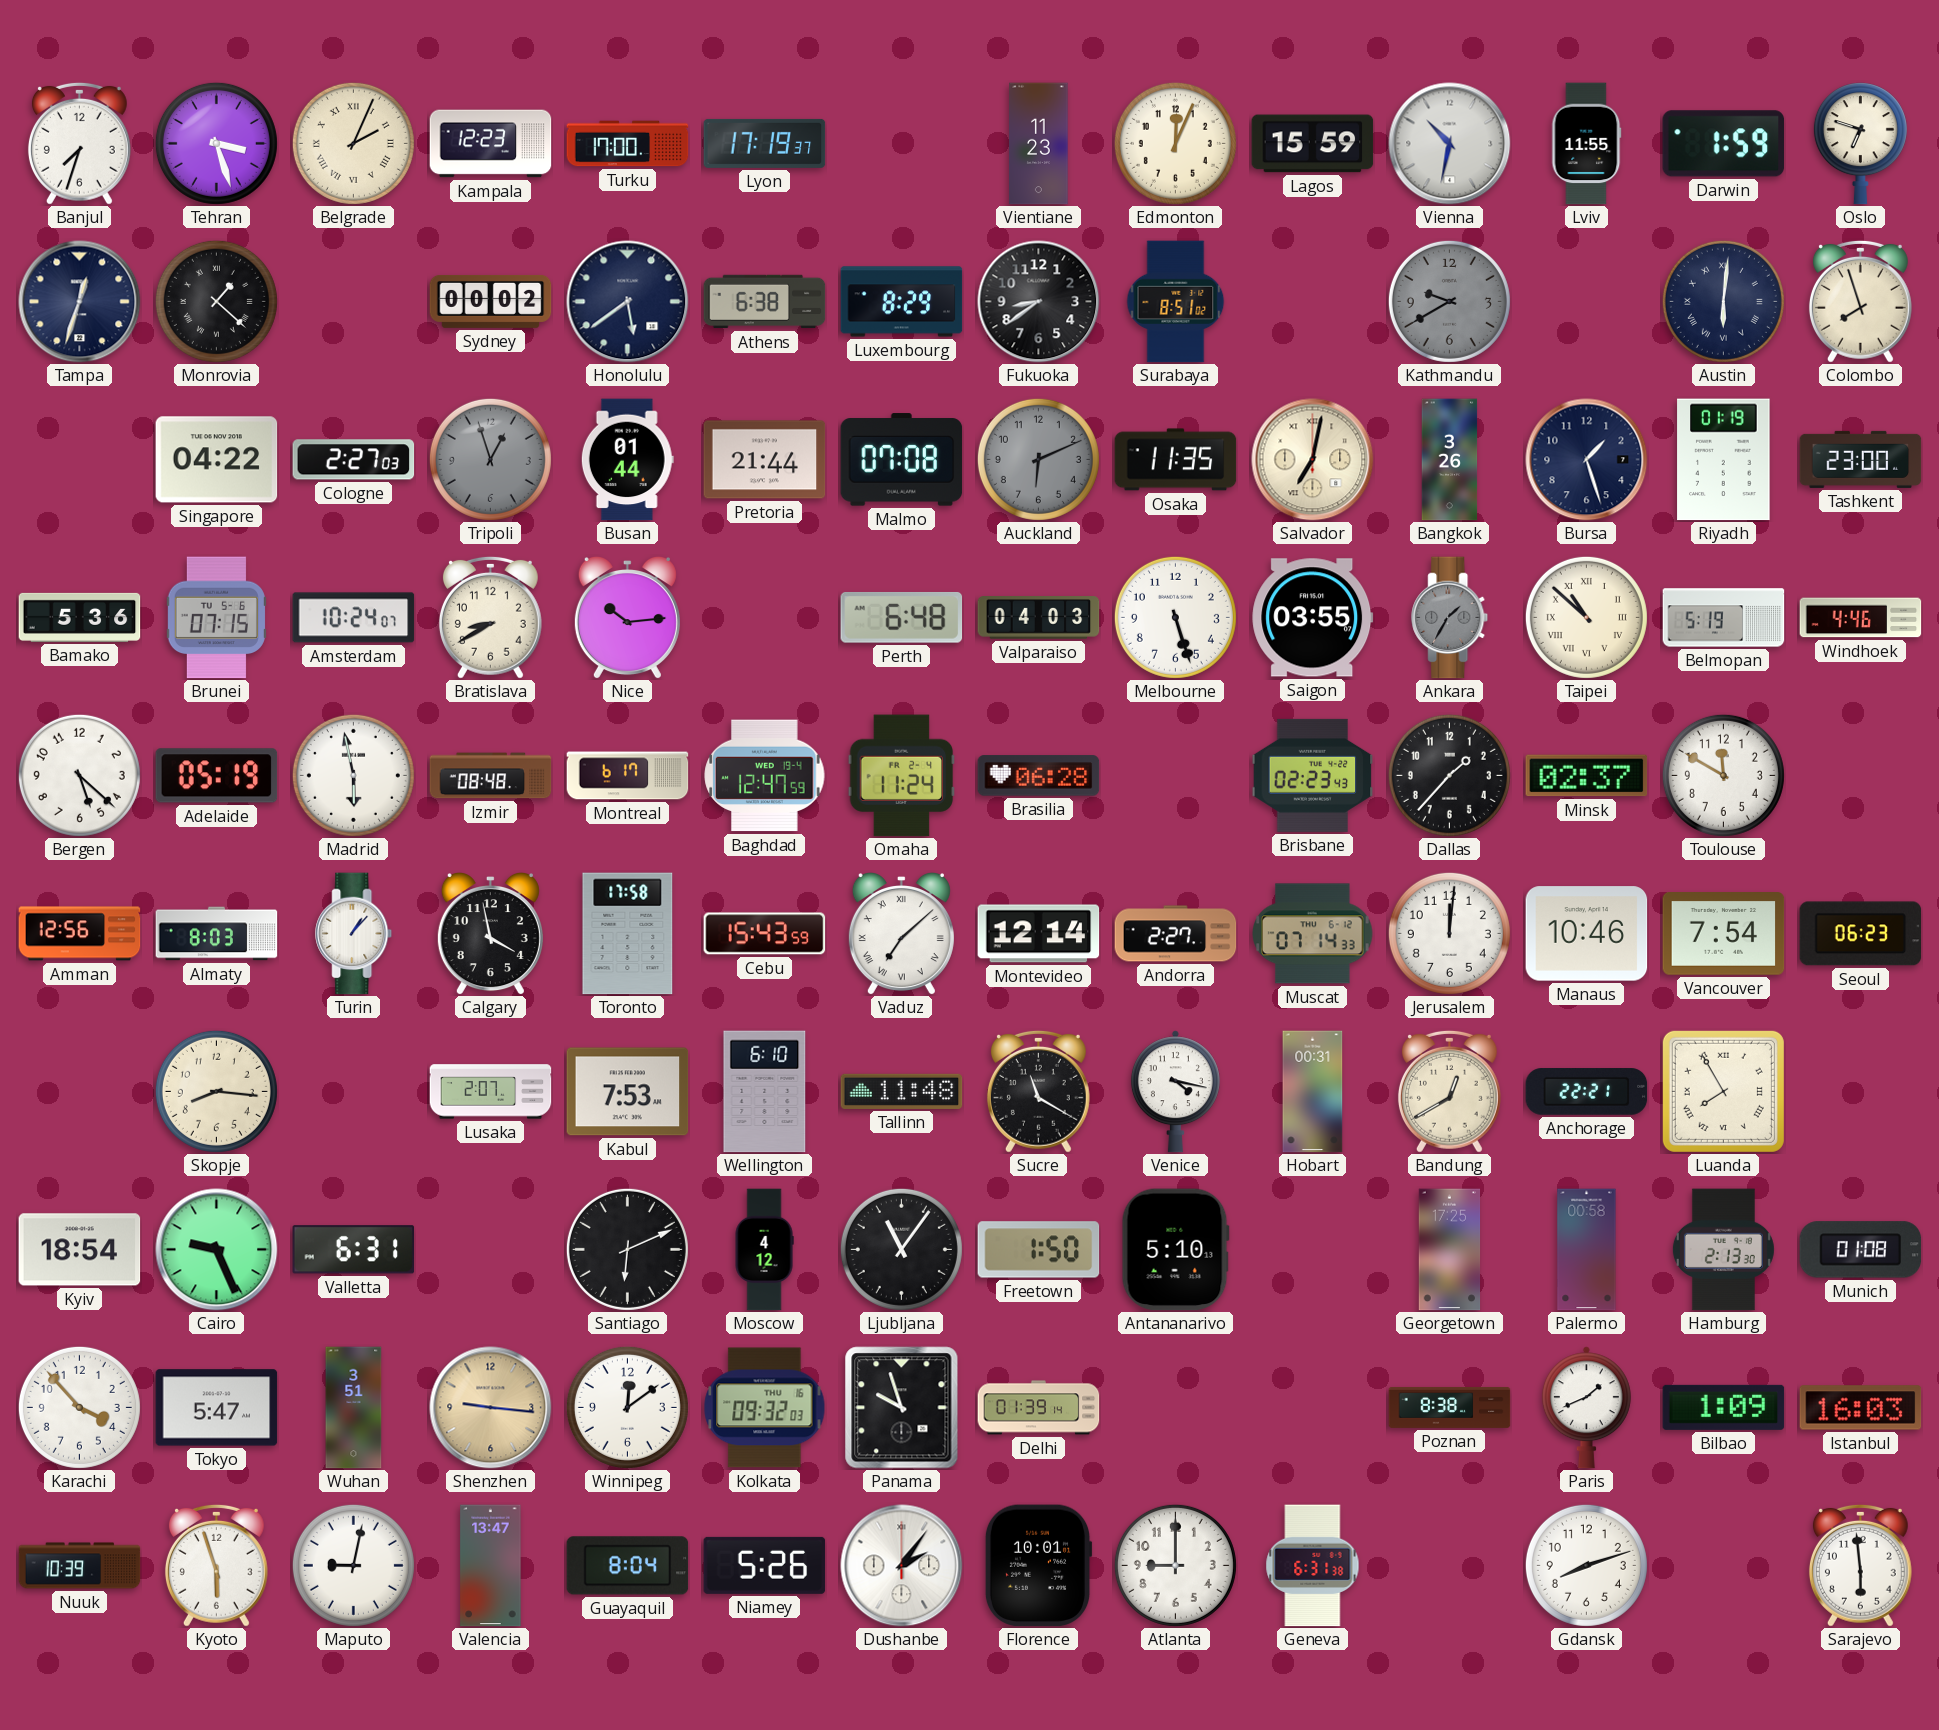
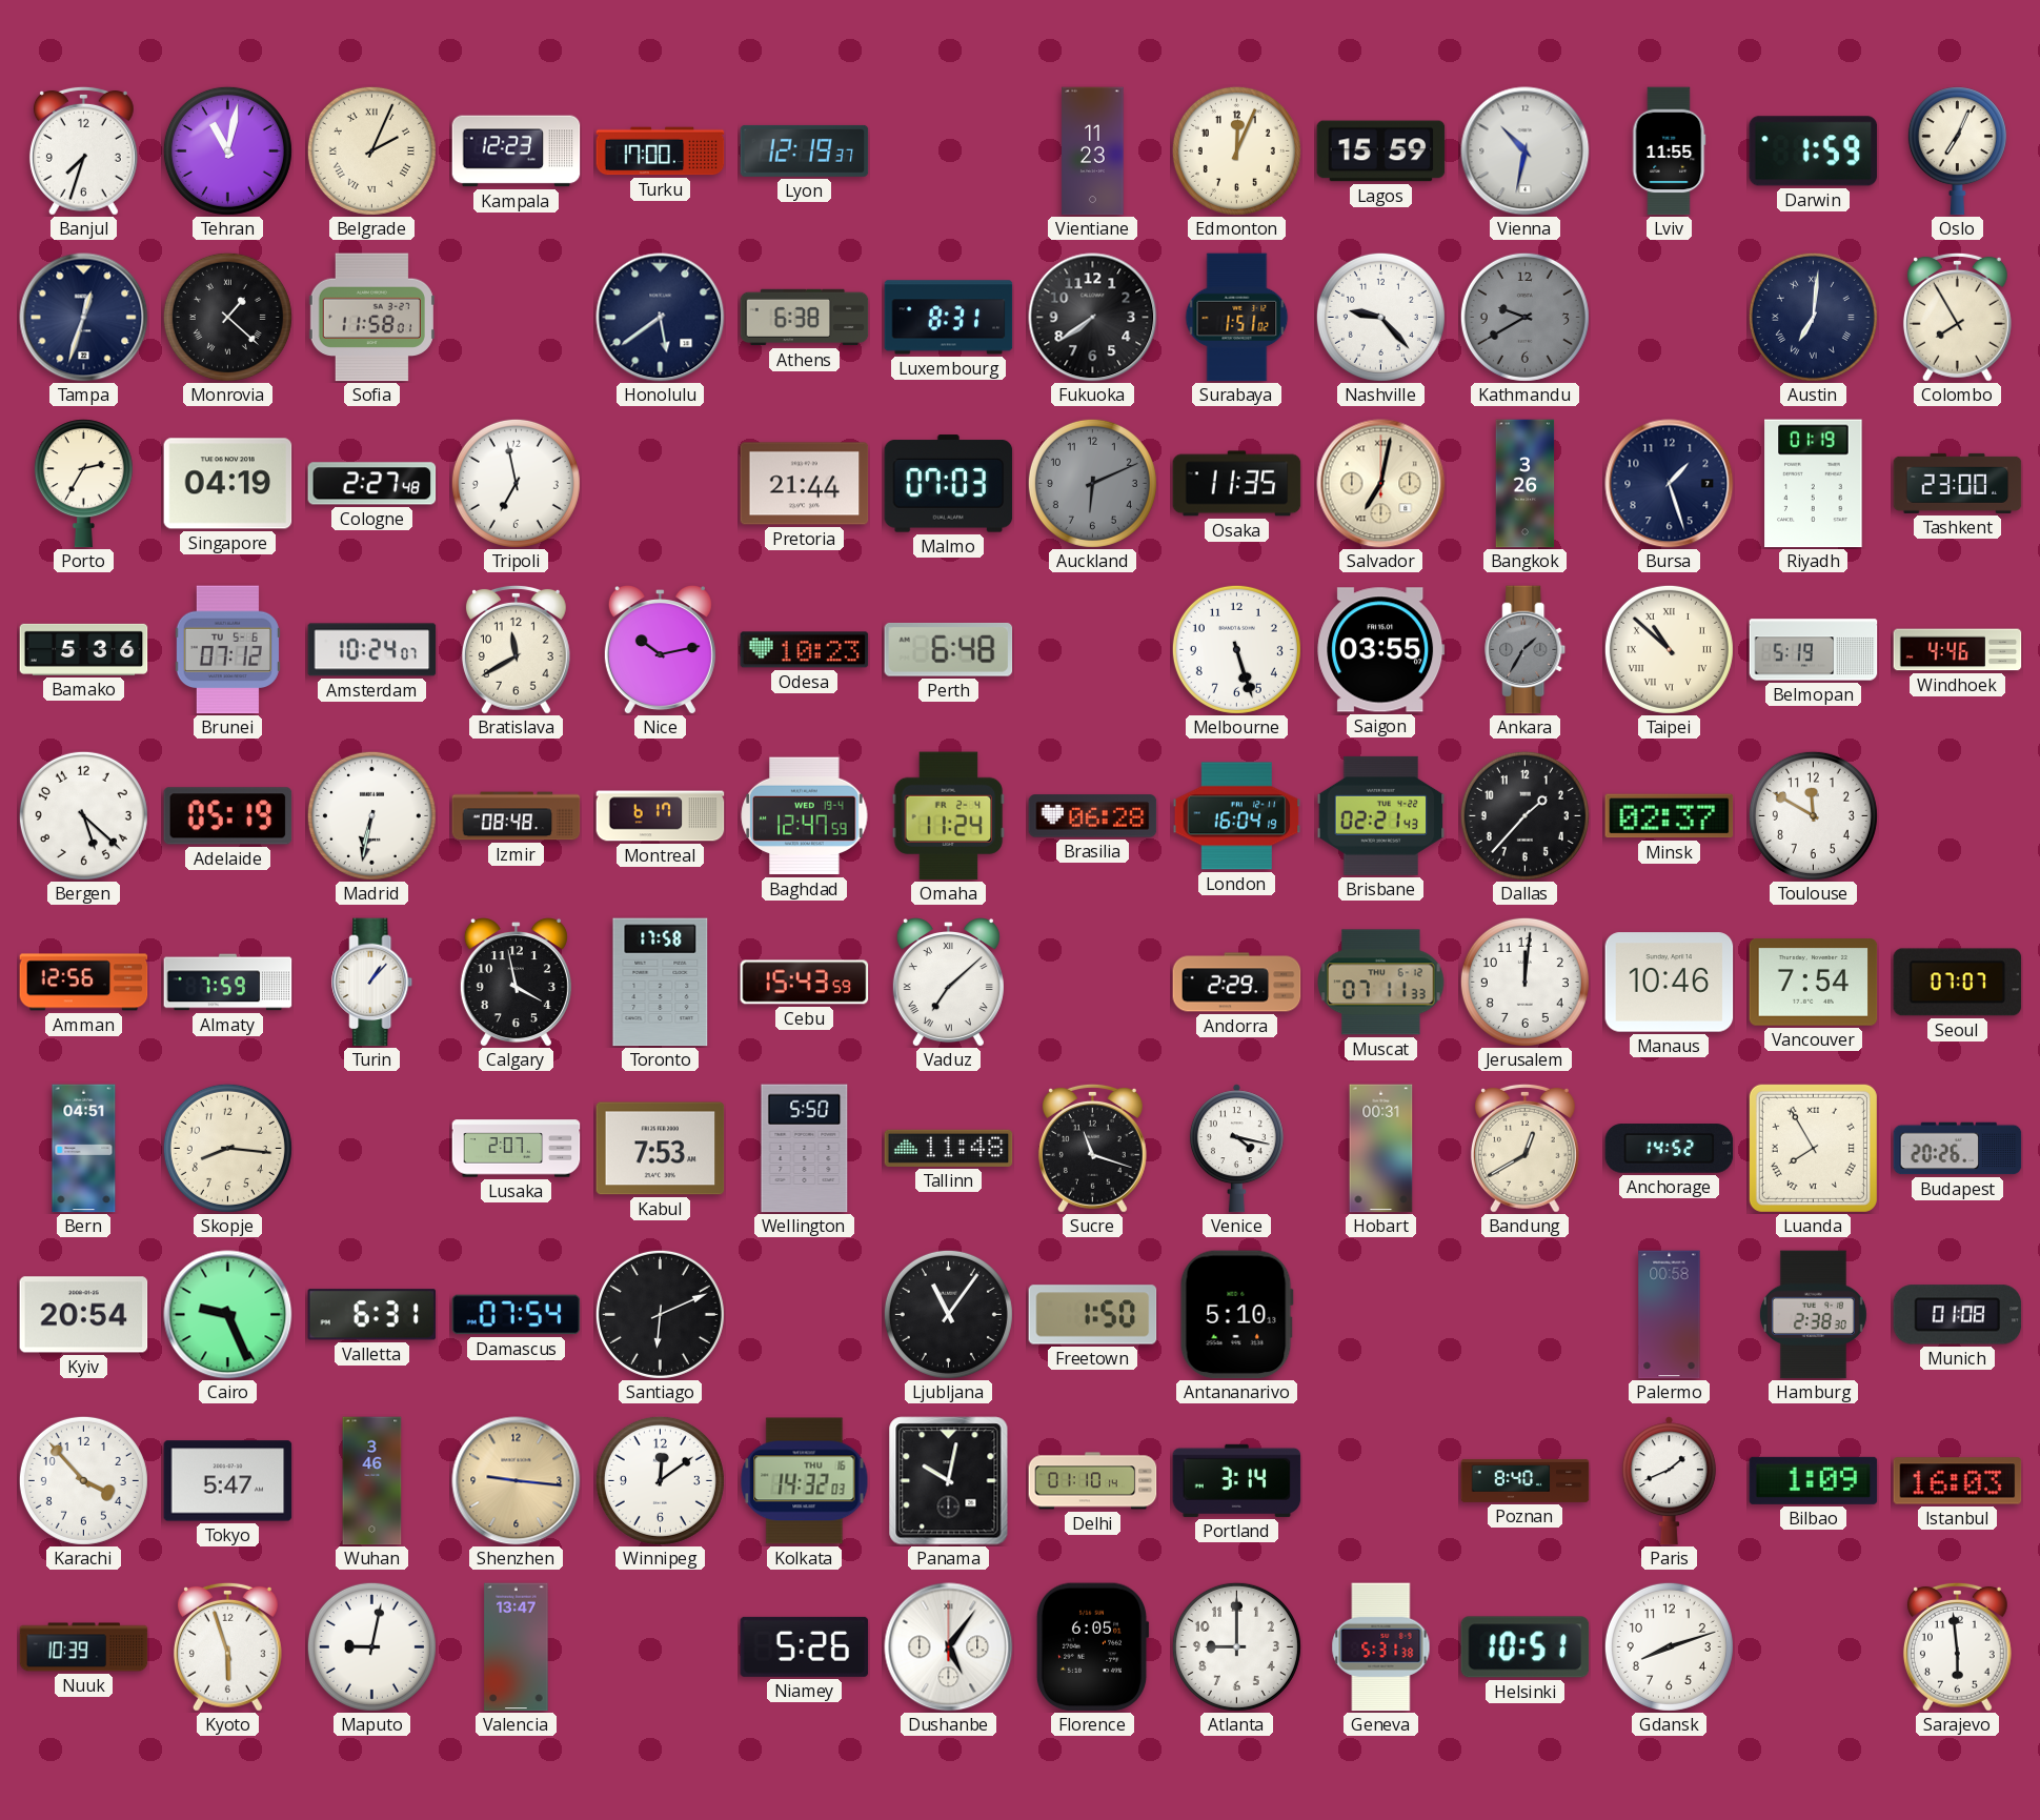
Tehran: 3:27 -> 11:02 (227, 150)
Lyon: 17:19 -> 12:19 (805, 150)
Oslo: 6:48 -> 7:04 (1957, 151)
Sofia: none -> 11:58 (371, 318)
Sydney: 00:02 -> none (491, 301)
Luxembourg: 8:29 -> 8:31 (949, 318)
Fukuoka: 8:39 -> 7:39 (1093, 318)
Surabaya: 8:51 -> 1:51 (1237, 318)
Nashville: none -> 9:23 (1380, 317)
Austin: 6:01 -> 7:01 (1813, 317)
Colombo: 7:57 -> 7:55 (1957, 317)
Porto: none -> 2:35 (83, 484)
Singapore: 04:22 -> 04:19 (228, 484)
Cologne: 2:27:03 -> 2:27:48 (372, 484)
Tripoli: 12:57 -> 6:58 (516, 483)
Tripoli dial: grey -> white (516, 483)
Busan: 01:44 -> none (627, 460)
Malmo: 07:08 -> 07:03 (949, 484)
Brunei: 07:15 -> 07:12 (227, 650)
Bratislava: 8:40 -> 11:40 (516, 649)
Nice: 10:14 -> 10:13 (660, 650)
Odesa: none -> 10:23 (805, 650)
Valparaiso: 04:03 -> none (1039, 618)
Madrid: 5:58 -> 6:32 (371, 815)
London: none -> 16:04 (1237, 816)
Brisbane: 02:23 -> 02:21 (1381, 815)
Almaty: 8:03 -> 7:59 (228, 983)
Montevideo: 12:14 -> none (1039, 934)
Andorra: 2:27 -> 2:29 (1237, 983)
Muscat: 07:14 -> 07:11 (1381, 983)
Seoul: 06:23 -> 07:07 (1958, 983)
Bern: none -> 04:51 (84, 1149)
Wellington: 6:10 -> 5:50 (805, 1149)
Sucre: 11:20 -> 11:18 (1092, 1148)
Anchorage: 22:21 -> 14:52 (1670, 1149)
Budapest: none -> 20:26 (1958, 1149)
Kyiv: 18:54 -> 20:54 (84, 1315)
Damascus: none -> 07:54 (517, 1315)
Moscow: 4:12 -> none (764, 1250)
Georgetown: 17:25 -> none (1450, 1250)
Hamburg: 2:13 -> 2:38 (1813, 1315)
Wuhan: 3:51 -> 3:46 (372, 1481)
Kolkata: 09:32 -> 14:32 (805, 1481)
Panama: 9:57 -> 10:02 (949, 1481)
Delhi: 01:39 -> 01:10 (1093, 1481)
Portland: none -> 3:14 (1237, 1480)
Poznan: 8:38 -> 8:40 (1526, 1480)
Guayaquil: 8:04 -> none (628, 1566)
Dushanbe: 2:06 -> 5:06 (949, 1647)
Florence: 10:01 -> 6:05 (1092, 1647)
Geneva: 6:31 -> 5:31 (1381, 1647)
Helsinki: none -> 10:51 (1526, 1647)
